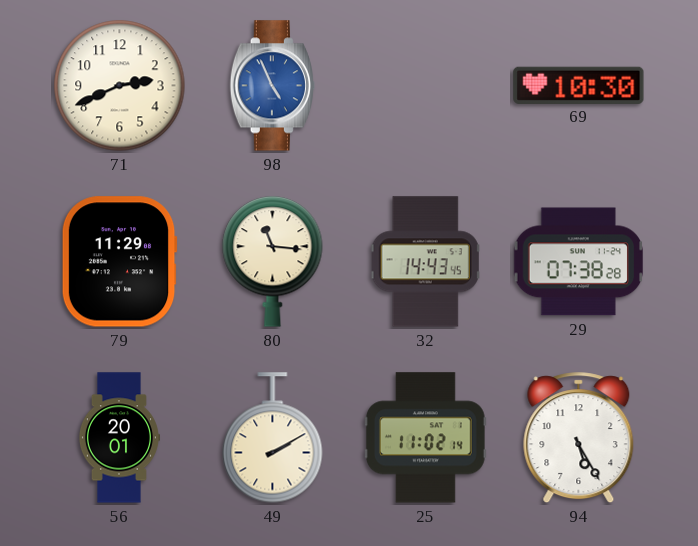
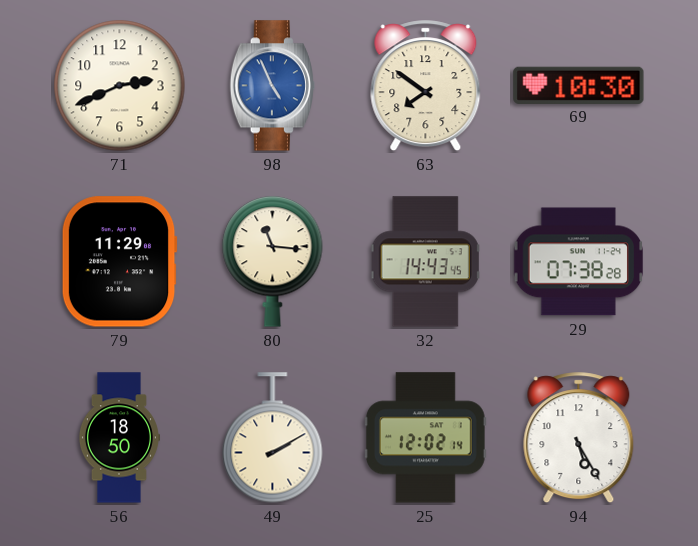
63: none -> 7:51 (426, 86)
56: 20:01 -> 18:50 (119, 438)
25: 11:02 -> 12:02 (425, 438)
